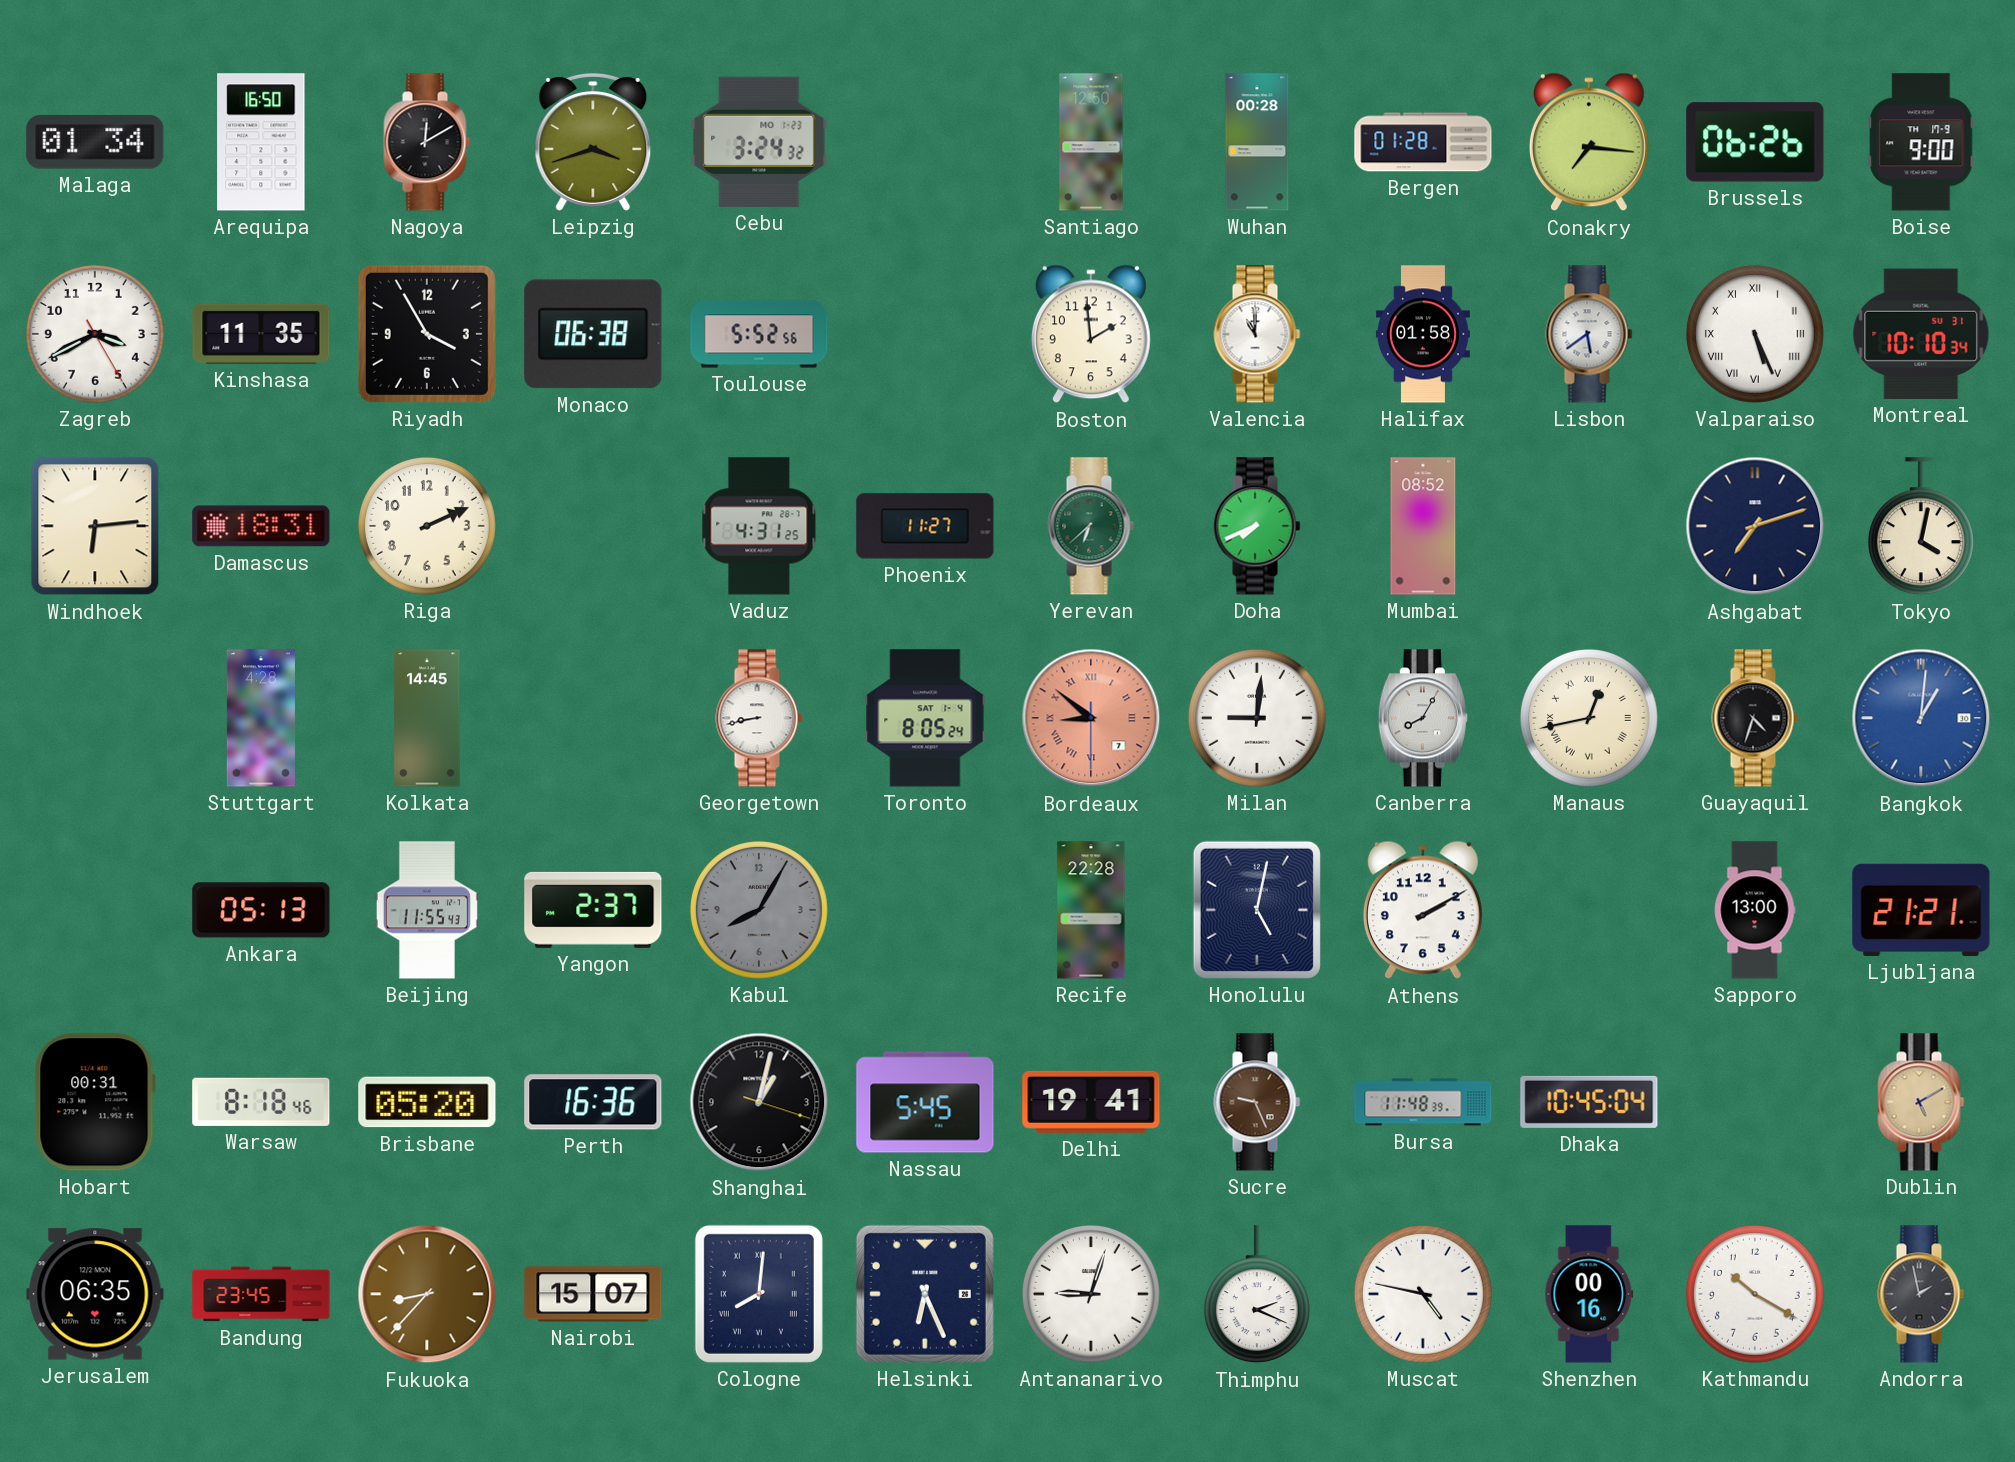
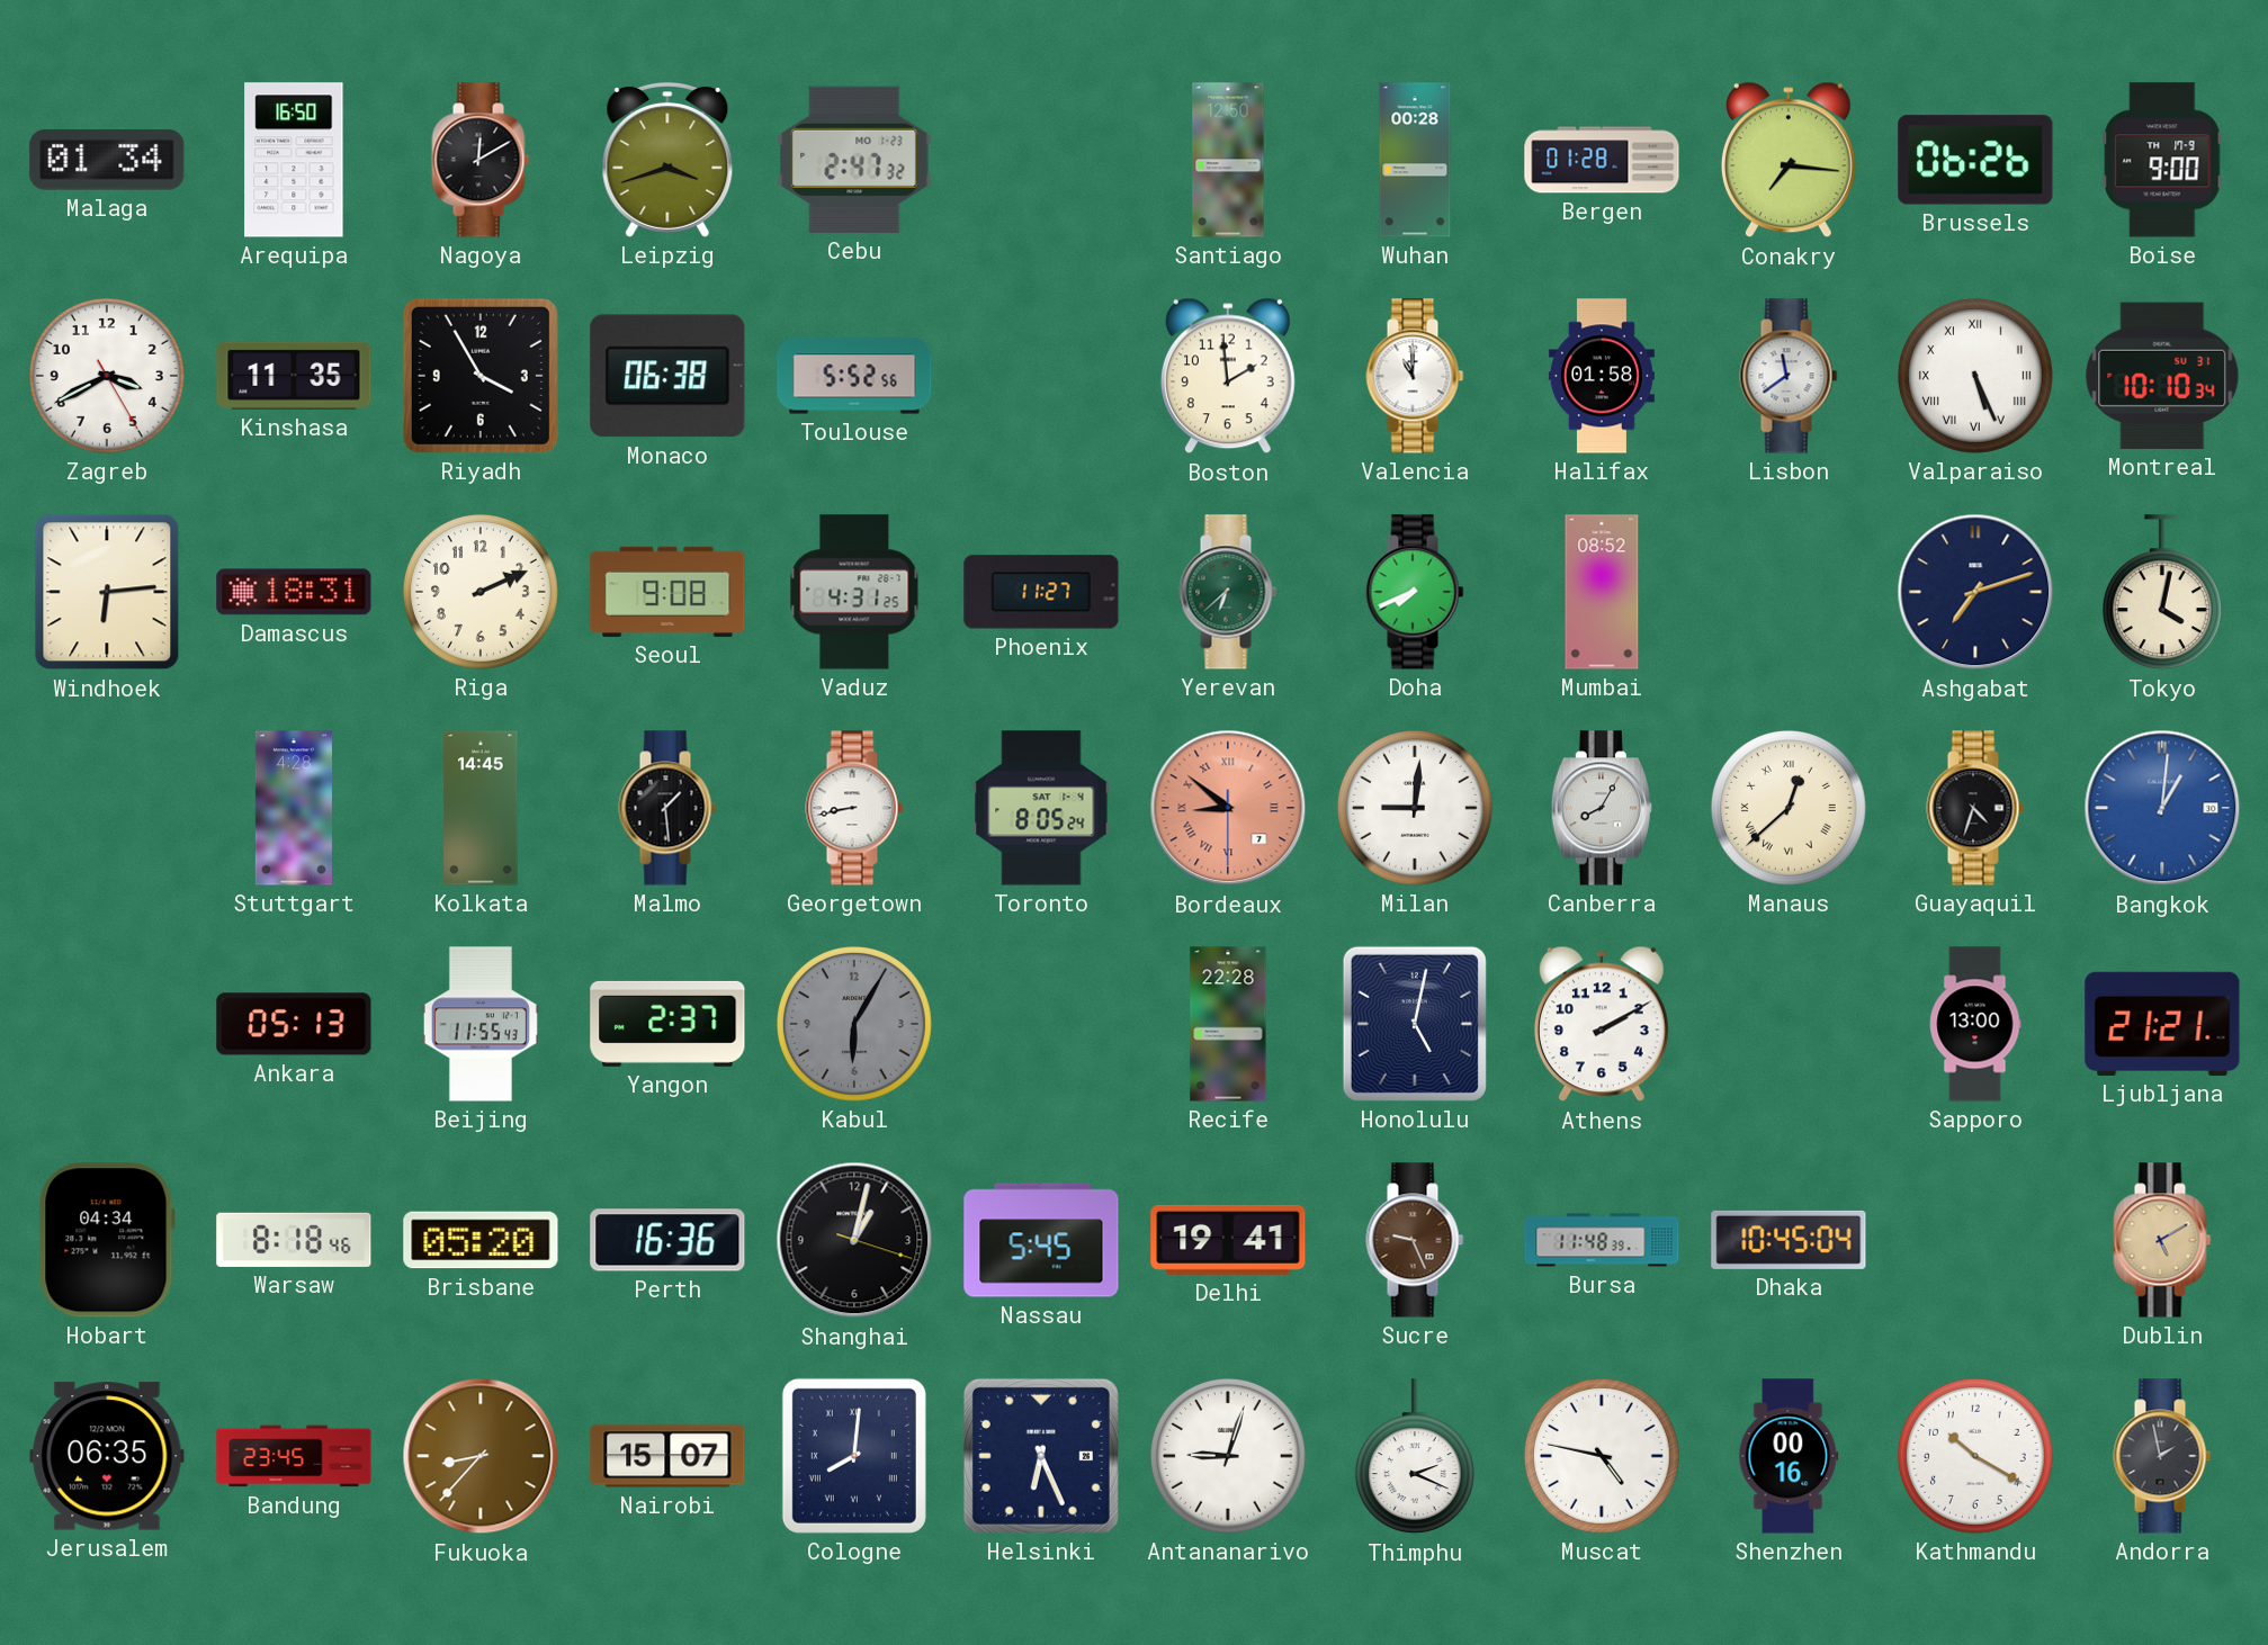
Cebu: 3:24 -> 2:47 (854, 160)
Lisbon: 5:39 -> 11:39 (1789, 376)
Seoul: none -> 9:08 (667, 592)
Malmo: none -> 1:29 (667, 808)
Manaus: 12:43 -> 12:38 (1789, 808)
Kabul: 8:05 -> 6:05 (854, 1024)
Hobart: 00:31 -> 04:34 (107, 1240)
